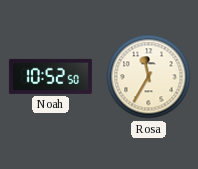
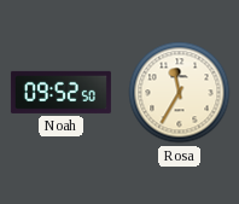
Noah: 10:52 -> 09:52 (60, 92)
